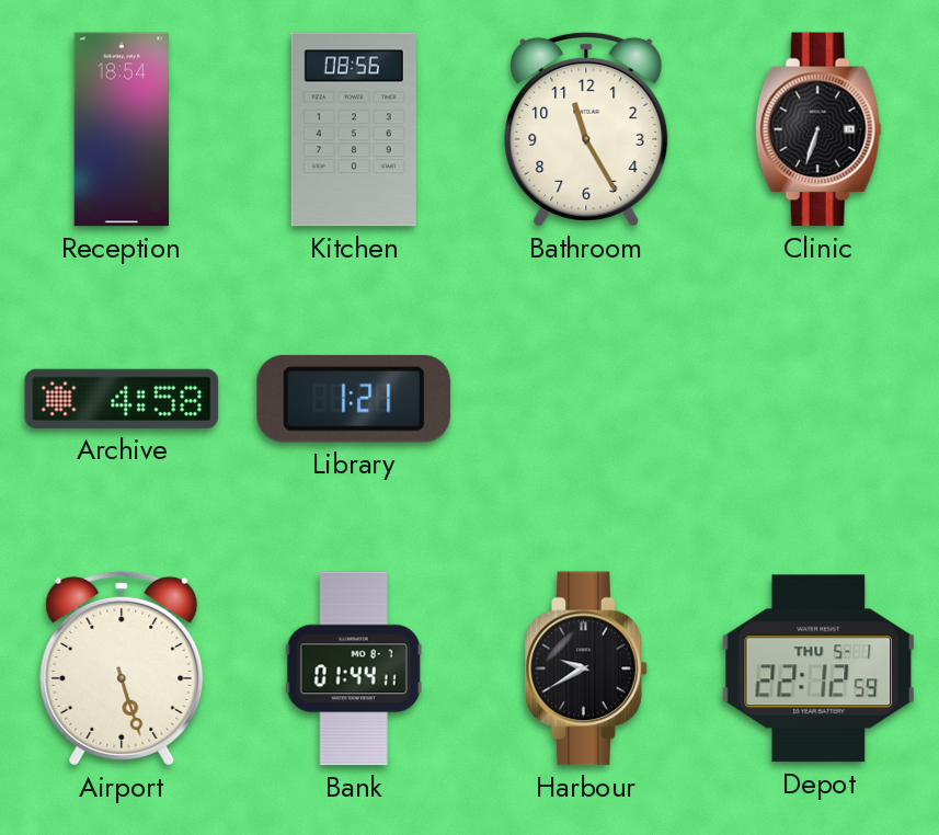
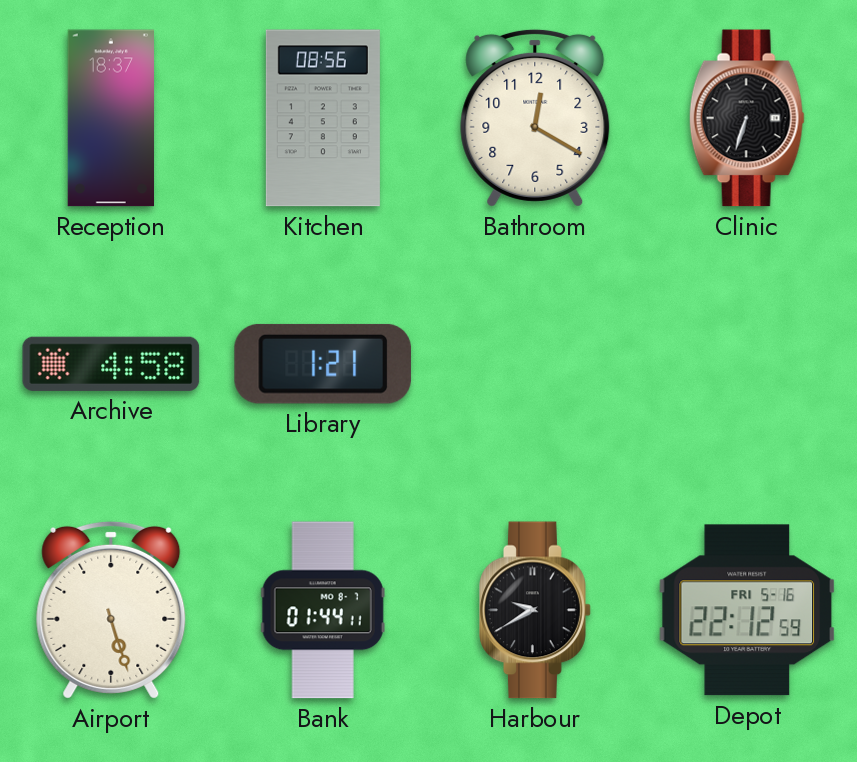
Reception: 18:54 -> 18:37 (110, 118)
Bathroom: 11:25 -> 12:20 (535, 118)
Depot date: THU 5-1 -> FRI 5-16 (747, 610)
